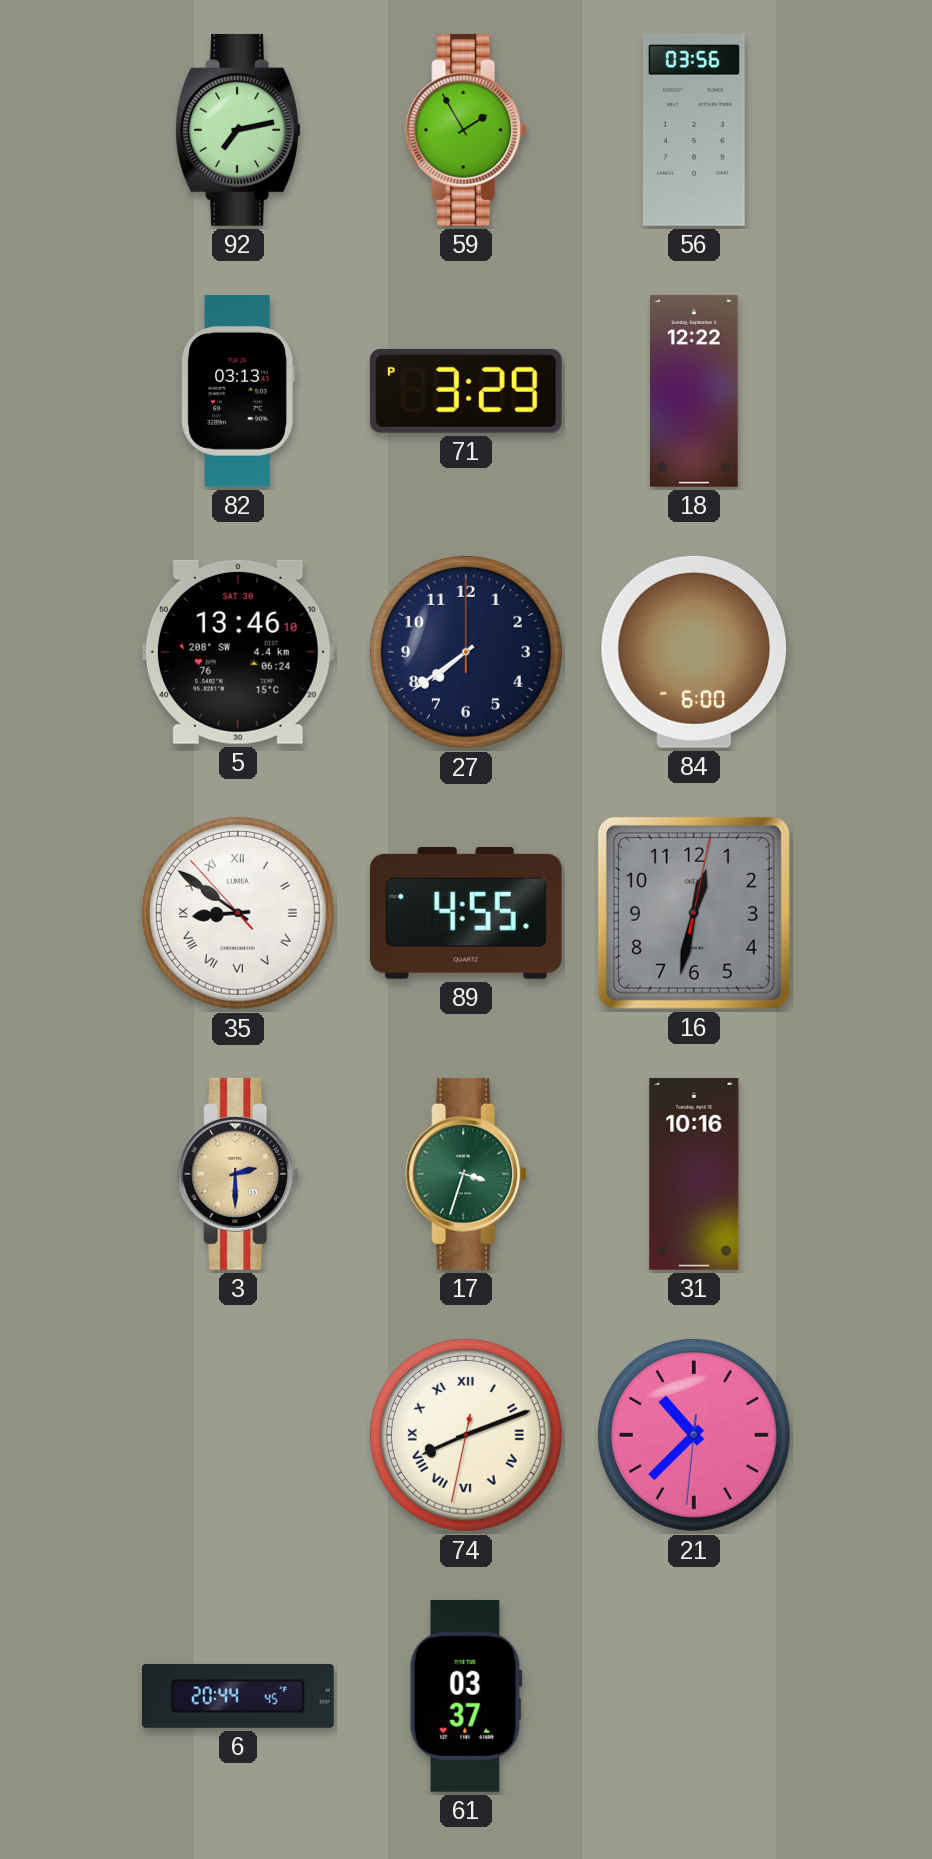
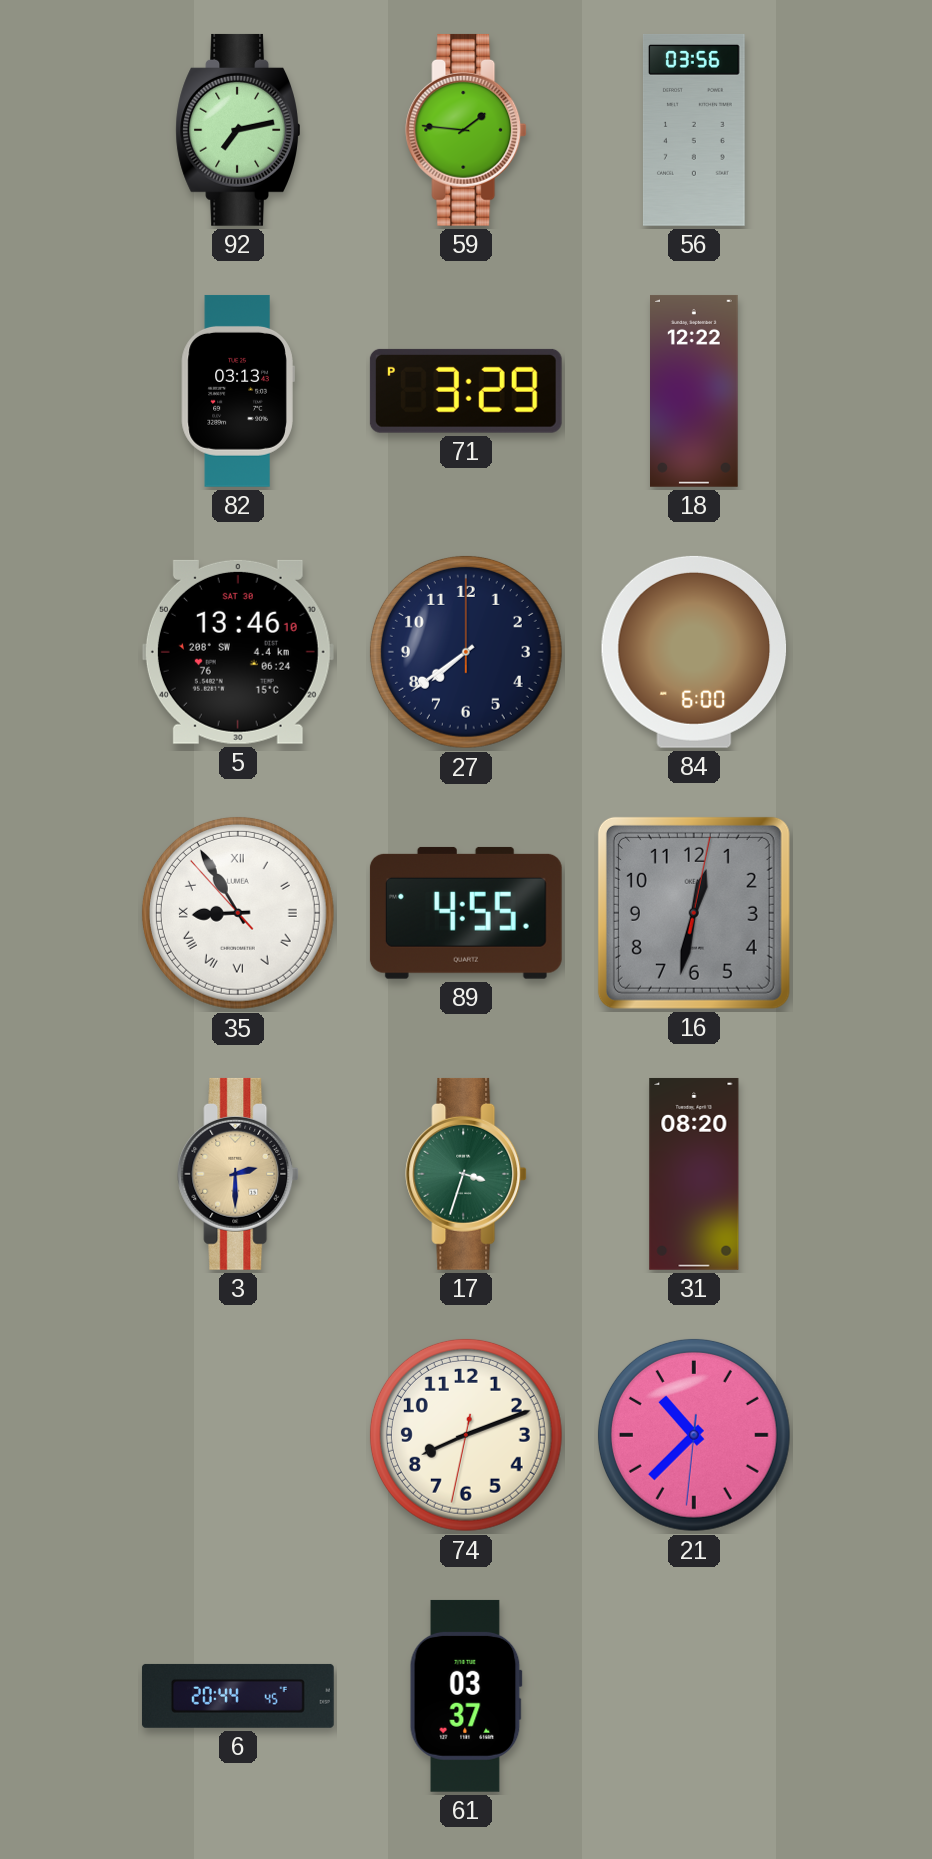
59: 1:55 -> 1:46 (466, 130)
35: 8:50 -> 8:54 (238, 913)
31: 10:16 -> 08:20 (694, 1174)
74 numerals: Roman -> Arabic (466, 1435)
